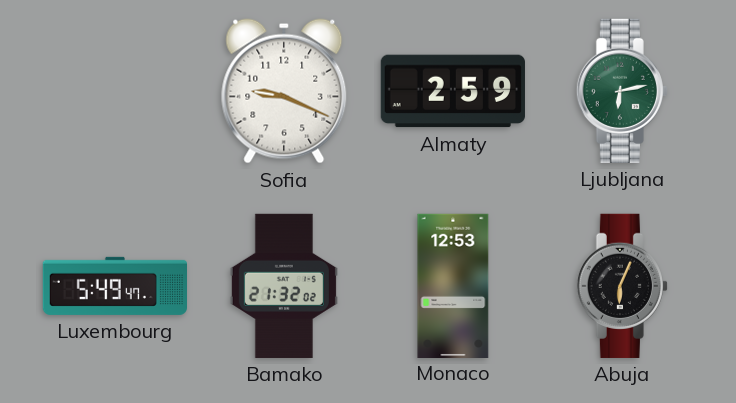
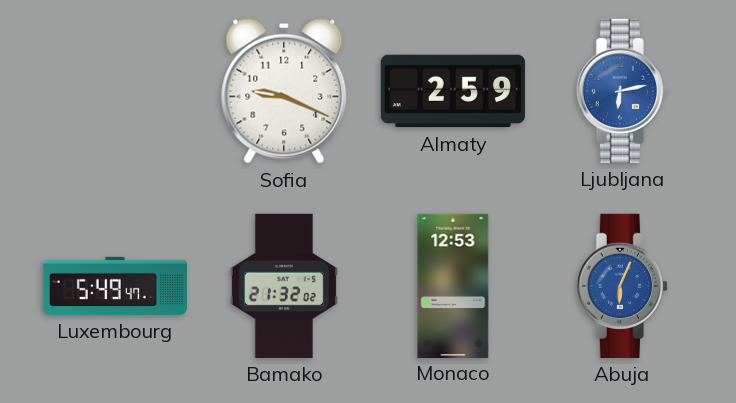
Ljubljana dial: green -> blue (622, 91)
Abuja dial: black -> blue (622, 286)
